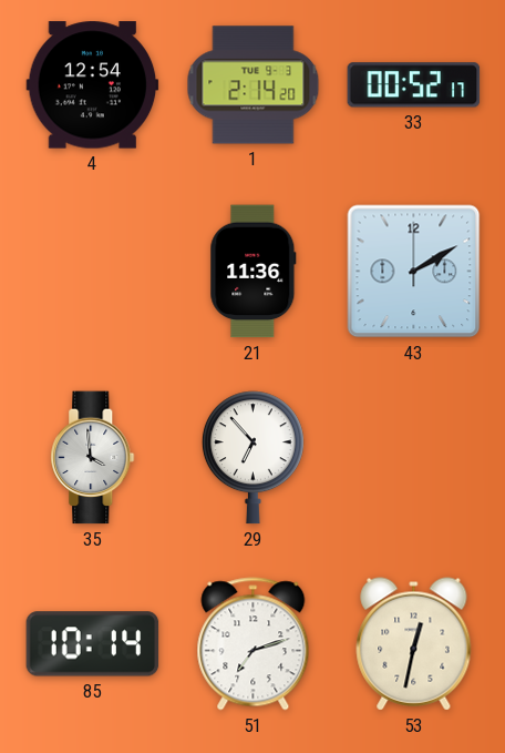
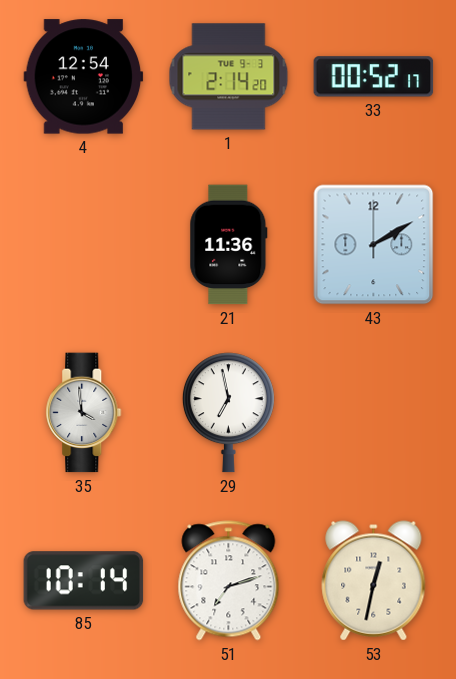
29: 6:53 -> 6:58 (228, 413)
